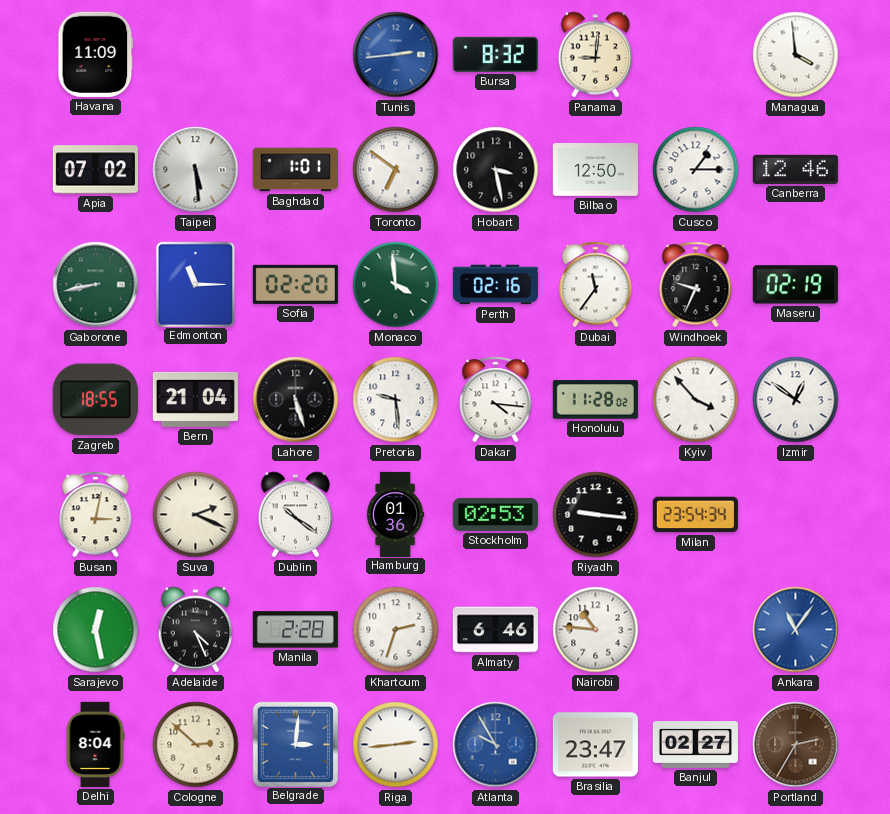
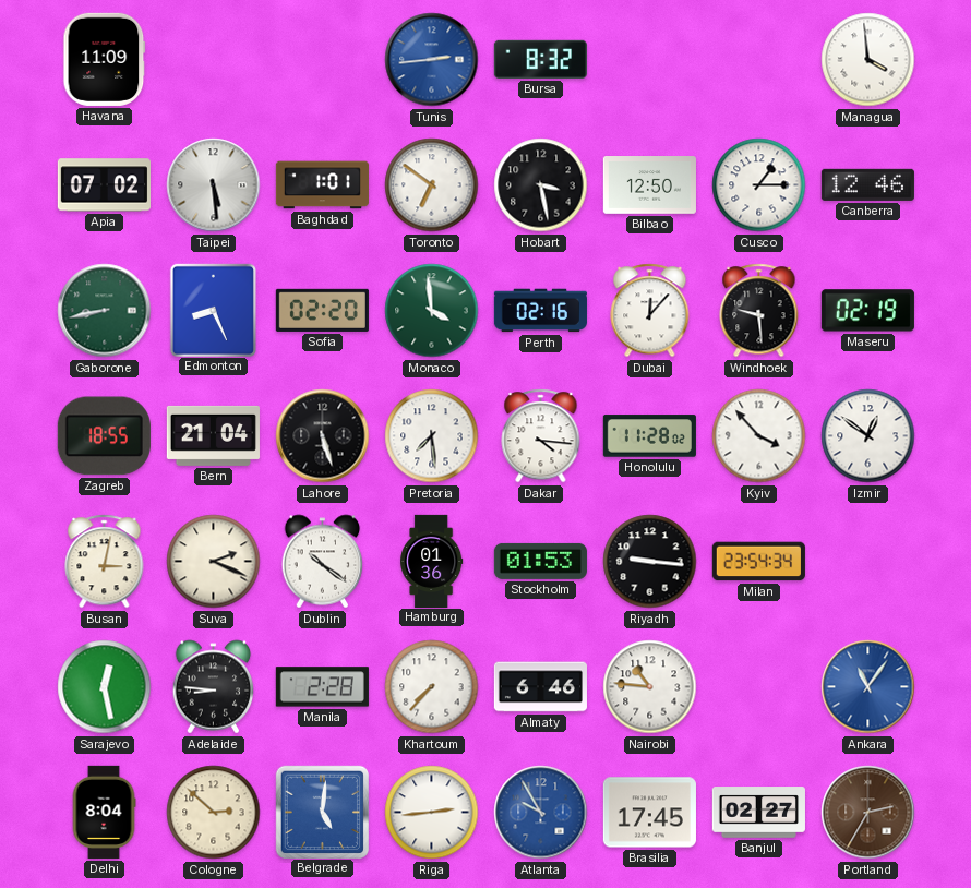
Panama: 9:01 -> none (596, 55)
Edmonton: 11:15 -> 8:26 (213, 310)
Dubai: 11:36 -> 12:07 (650, 311)
Windhoek: 9:34 -> 9:29 (759, 311)
Pretoria: 9:29 -> 7:29 (432, 436)
Stockholm: 02:53 -> 01:53 (540, 561)
Adelaide: 4:26 -> 8:46 (214, 687)
Khartoum: 2:33 -> 7:37 (432, 687)
Belgrade: 3:01 -> 5:01 (322, 812)
Brasilia: 23:47 -> 17:45 (649, 813)
